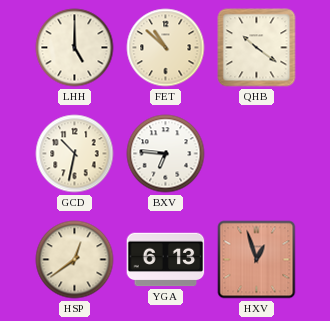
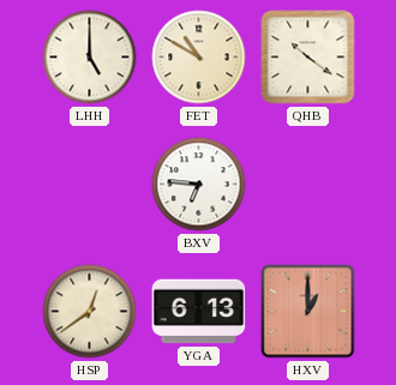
FET: 10:52 -> 10:50 (199, 58)
GCD: 10:32 -> none (75, 154)
HXV: 12:57 -> 1:00 (308, 312)
